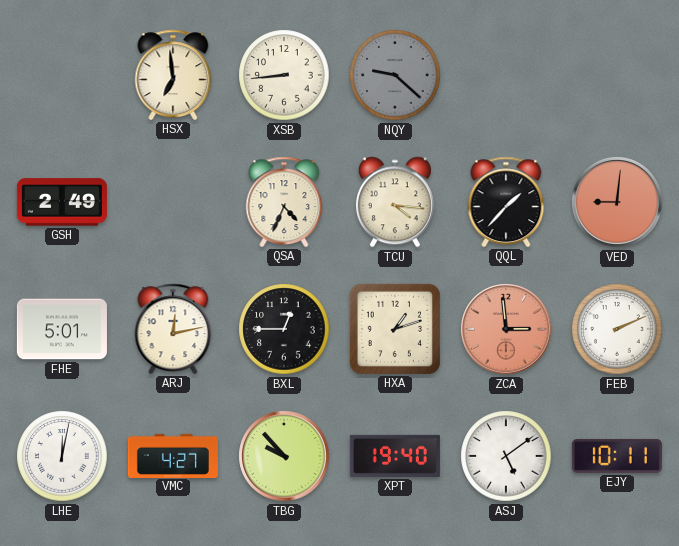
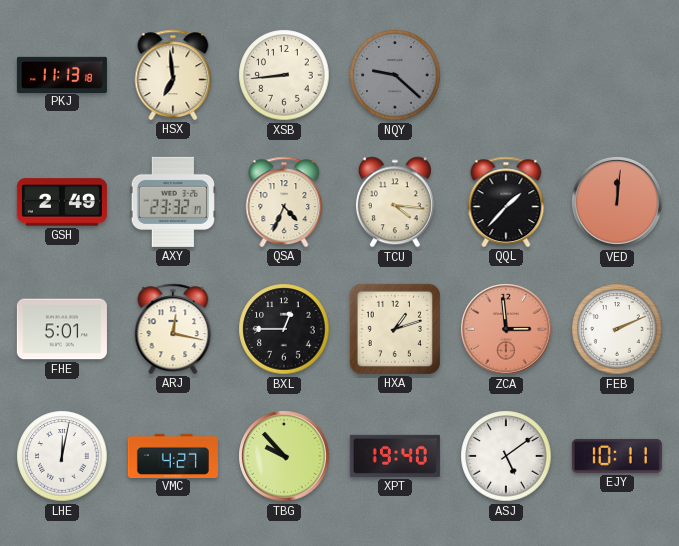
PKJ: none -> 11:13 (62, 74)
AXY: none -> 23:32 (173, 202)
VED: 9:01 -> 12:01 (617, 202)
ARJ: 12:13 -> 12:17 (173, 329)
